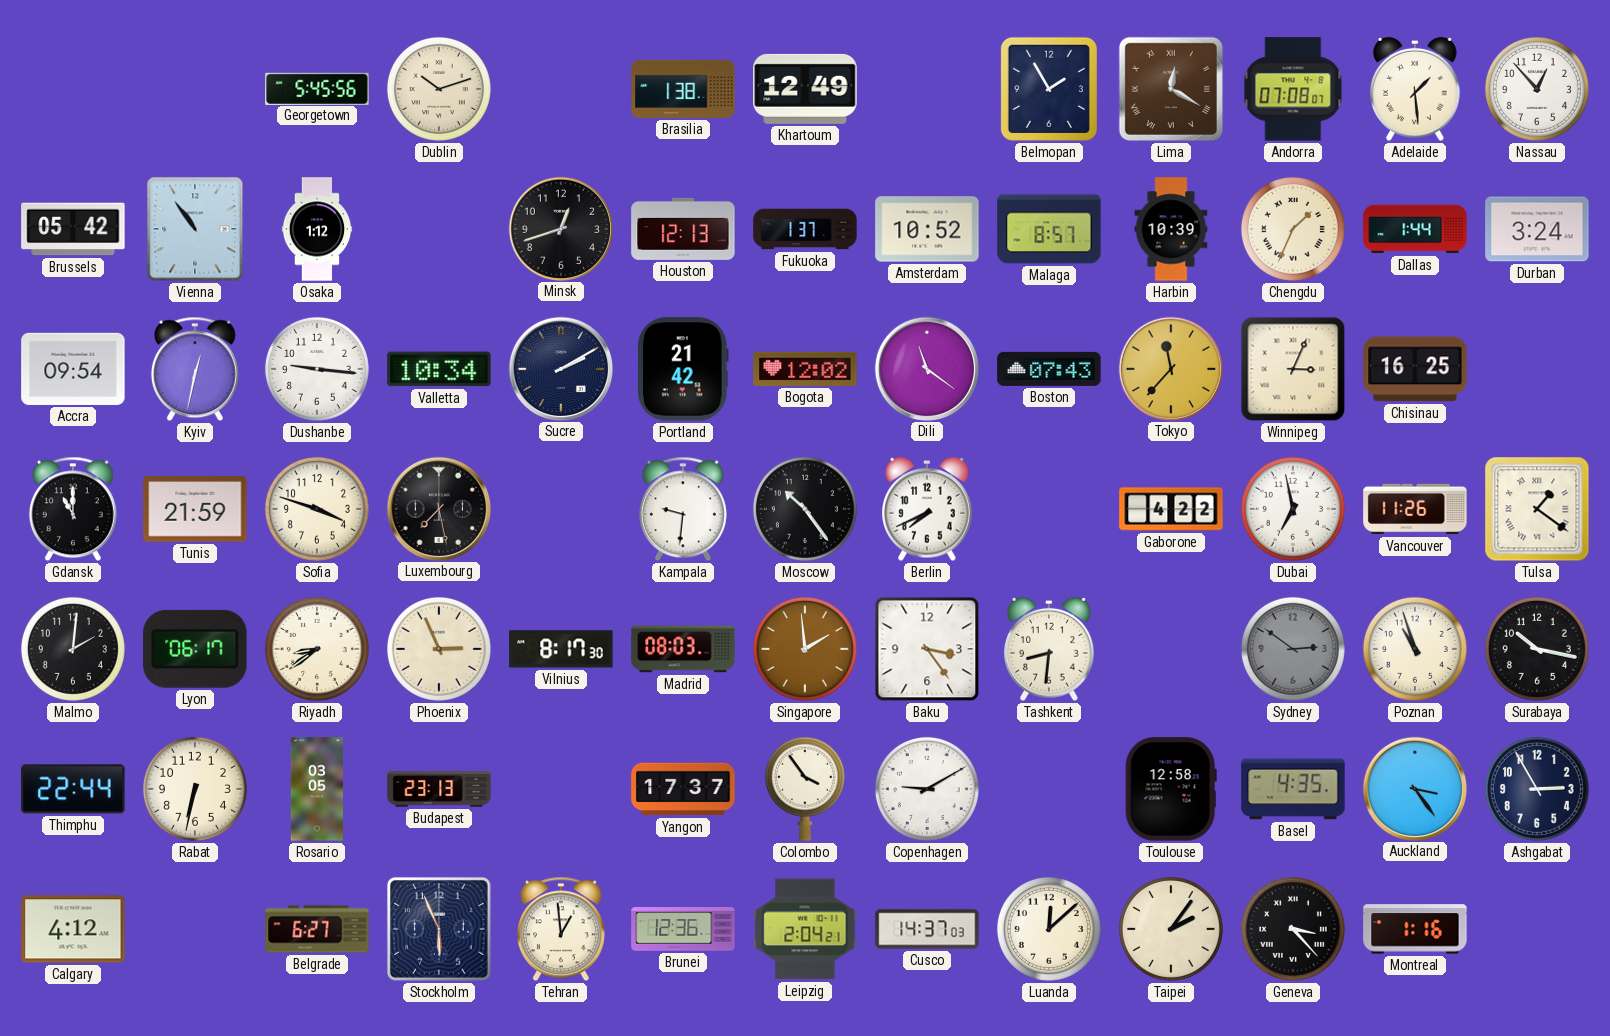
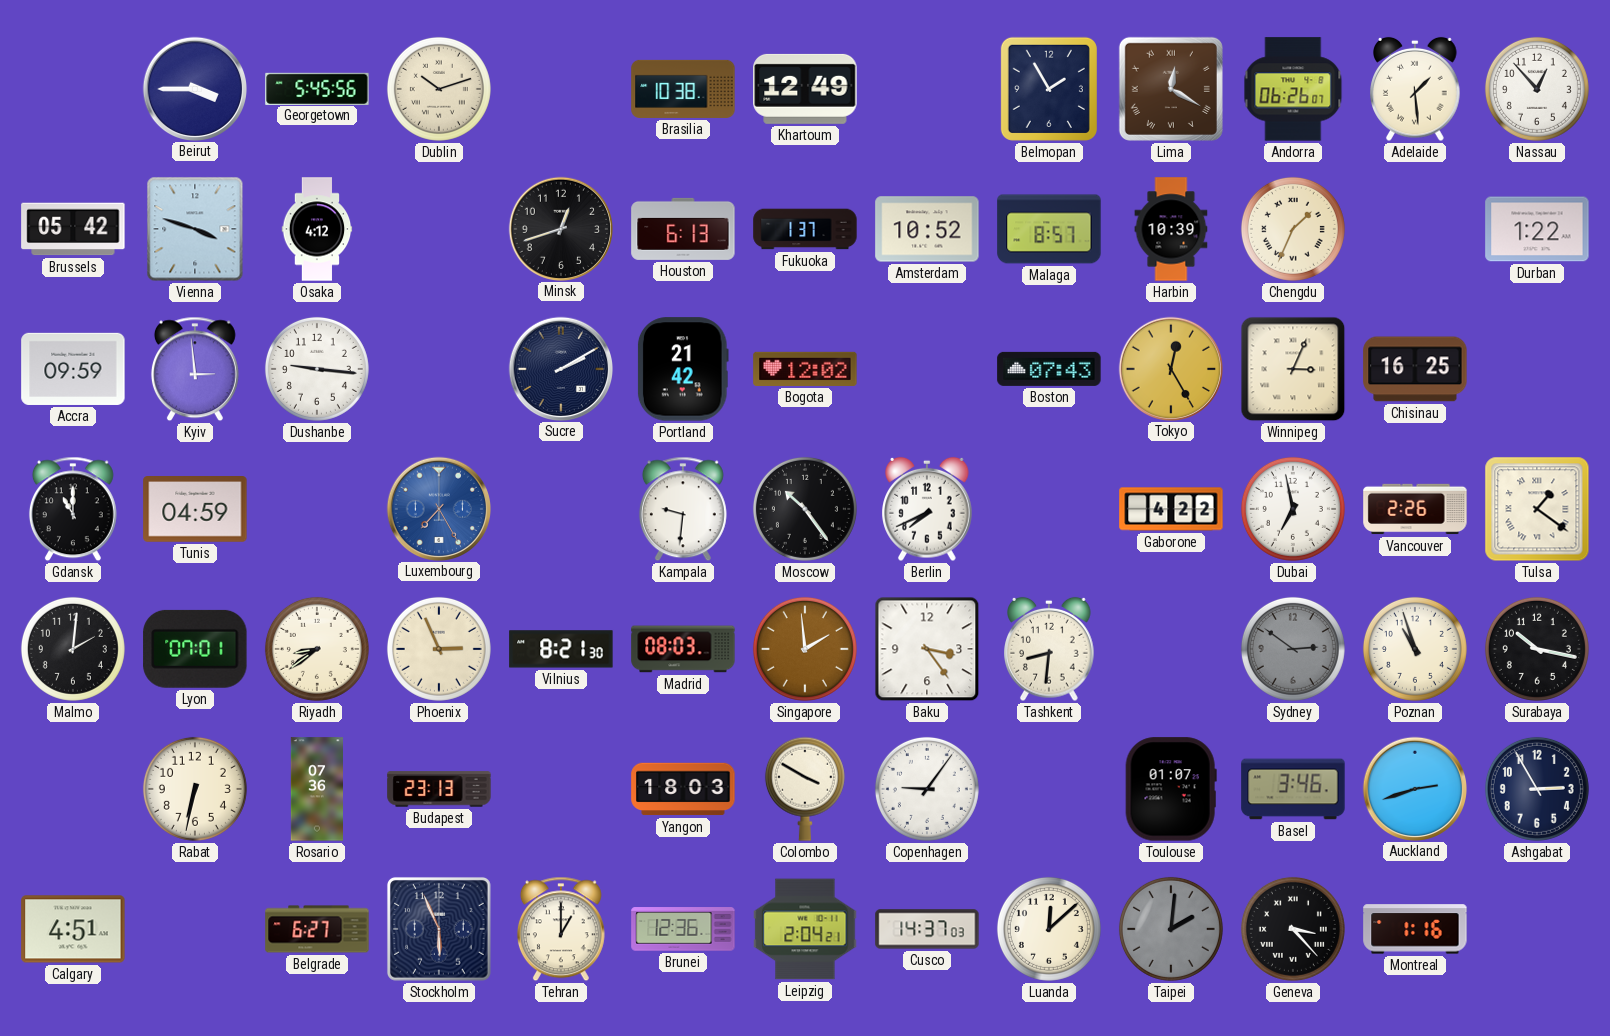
Beirut: none -> 3:45 (194, 88)
Brasilia: 1:38 -> 10:38 (683, 89)
Andorra: 07:08 -> 06:26 (1293, 89)
Vienna: 10:54 -> 3:48 (195, 229)
Osaka: 1:12 -> 4:12 (317, 229)
Houston: 12:13 -> 6:13 (683, 229)
Dallas: 1:44 -> none (1415, 229)
Durban: 3:24 -> 1:22 (1537, 229)
Accra: 09:54 -> 09:59 (73, 369)
Kyiv: 12:32 -> 2:59 (195, 369)
Valletta: 10:34 -> none (439, 369)
Dili: 11:21 -> none (926, 368)
Tokyo: 11:37 -> 12:25 (1170, 368)
Tunis: 21:59 -> 04:59 (195, 510)
Sofia: 3:48 -> none (317, 509)
Luxembourg: 7:28 -> 7:25 (438, 508)
Luxembourg dial: black -> blue (438, 508)
Vancouver: 11:26 -> 2:26 (1415, 509)
Lyon: 06:17 -> 07:01 (195, 649)
Vilnius: 8:17 -> 8:21 (561, 649)
Thimphu: 22:44 -> none (73, 789)
Rosario: 03:05 -> 07:36 (316, 789)
Yangon: 17:37 -> 18:03 (683, 789)
Colombo: 3:54 -> 3:50 (805, 789)
Copenhagen: 9:10 -> 9:06 (927, 789)
Toulouse: 12:58 -> 01:07 (1171, 789)
Basel: 4:35 -> 3:46 (1293, 789)
Auckland: 3:24 -> 2:42 (1414, 788)
Calgary: 4:12 -> 4:51 (73, 929)
Tehran: 12:59 -> 1:00 (561, 929)
Taipei: 2:06 -> 2:01 (1171, 929)
Taipei dial: cream -> grey (1171, 929)
